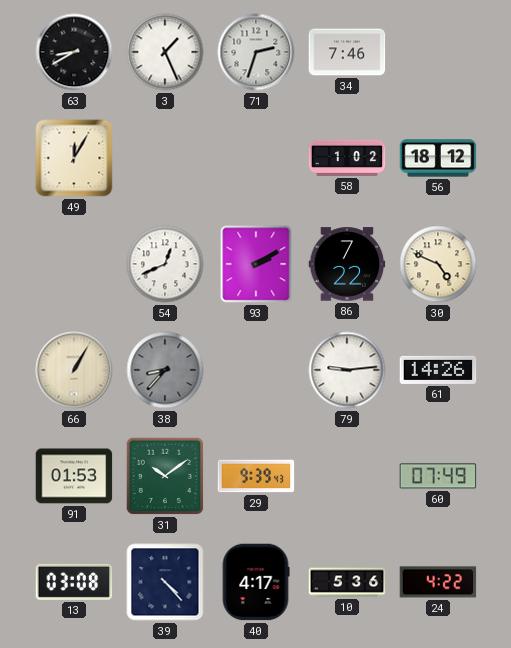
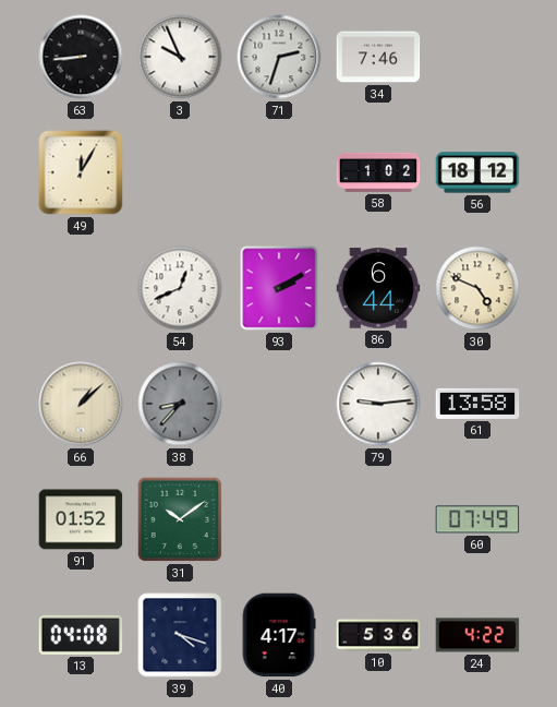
63: 8:40 -> 8:44 (81, 57)
3: 1:26 -> 9:56 (180, 57)
86: 7:22 -> 6:44 (378, 288)
66: 1:05 -> 1:08 (81, 404)
61: 14:26 -> 13:58 (477, 404)
91: 01:53 -> 01:52 (81, 519)
29: 9:39 -> none (256, 476)
13: 03:08 -> 04:08 (81, 635)
39: 4:23 -> 4:18 (180, 635)
